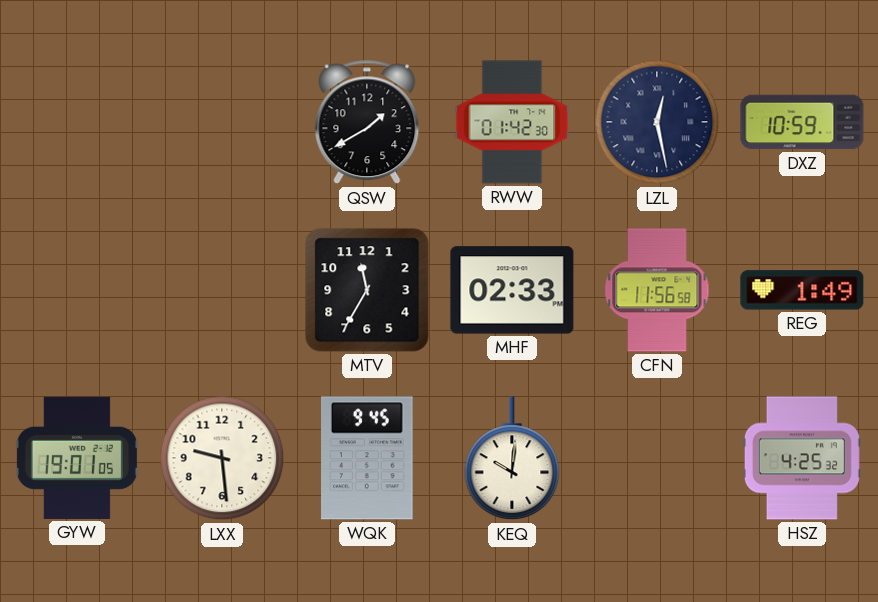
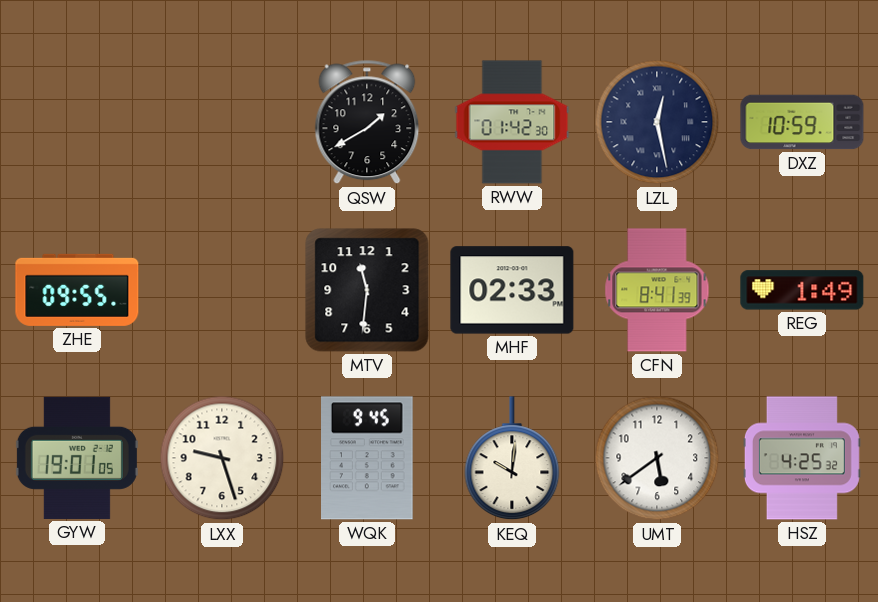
ZHE: none -> 09:55 (77, 290)
MTV: 11:35 -> 11:31 (367, 290)
CFN: 11:56 -> 8:41 (657, 290)
LXX: 9:29 -> 9:27 (222, 458)
UMT: none -> 5:39 (657, 458)
